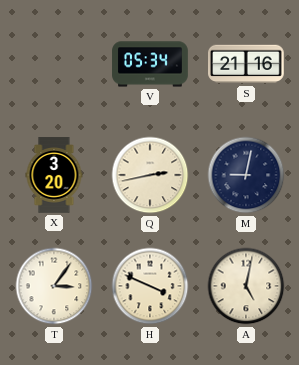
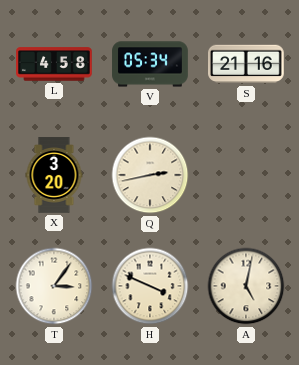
L: none -> 4:58 (54, 64)
M: 9:02 -> none (246, 175)
